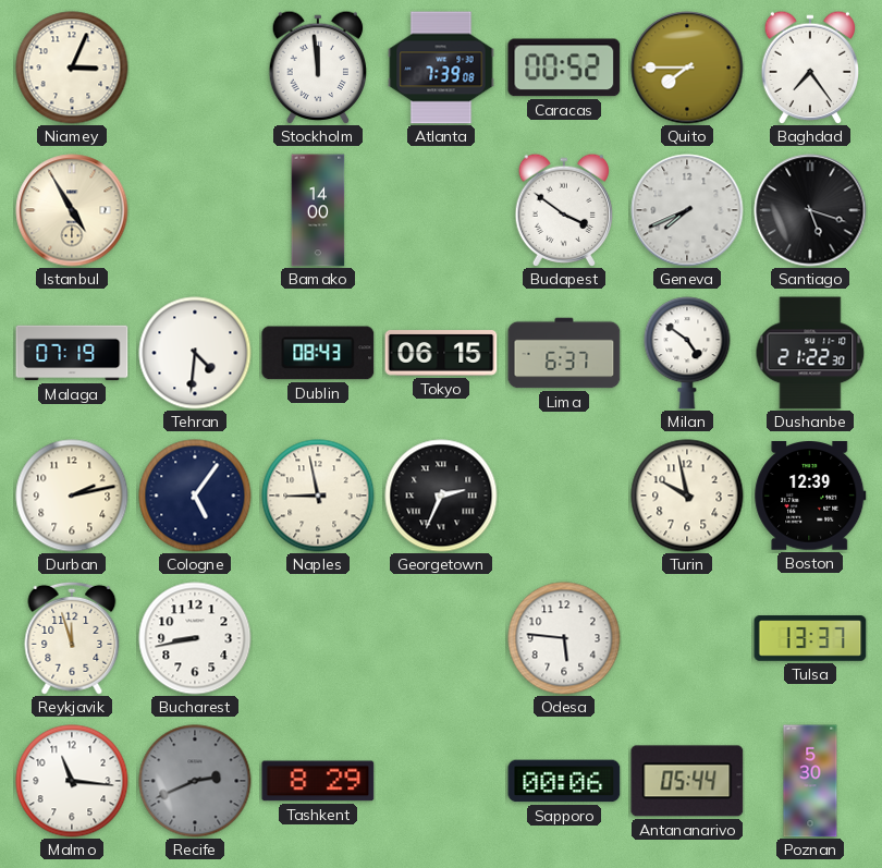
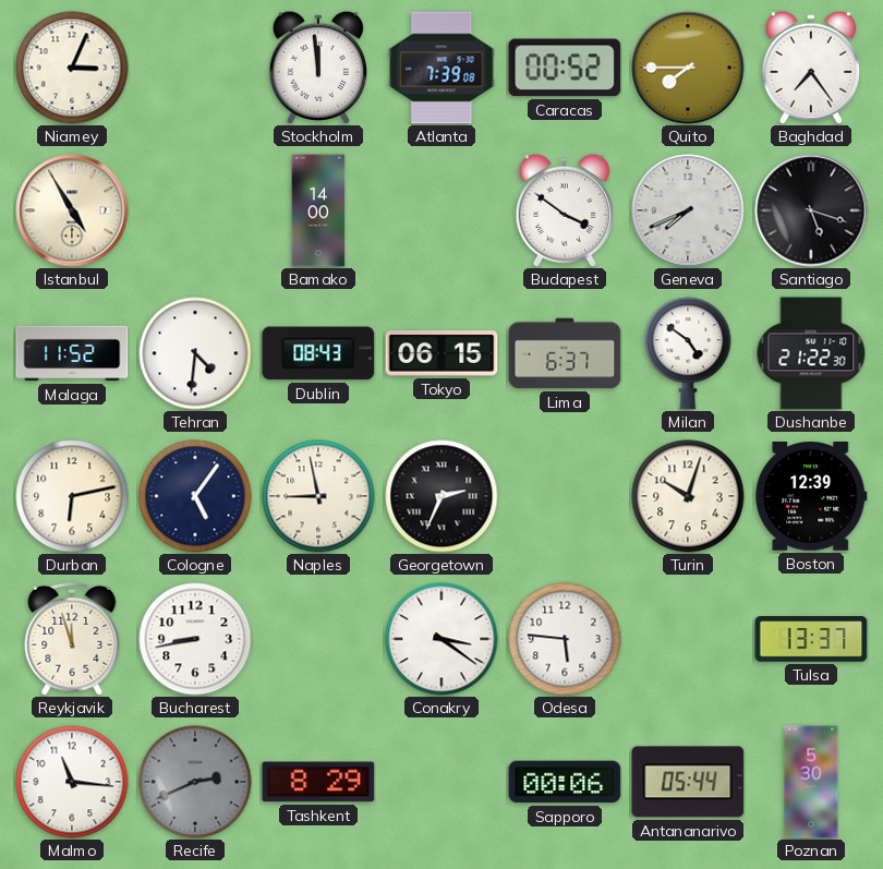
Malaga: 07:19 -> 11:52 (72, 353)
Durban: 2:13 -> 6:13 (72, 496)
Turin: 9:58 -> 10:03 (688, 496)
Conakry: none -> 3:21 (441, 639)
